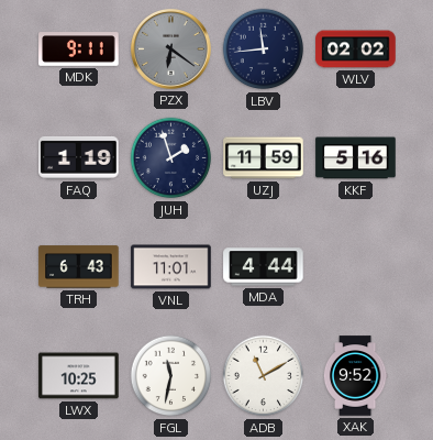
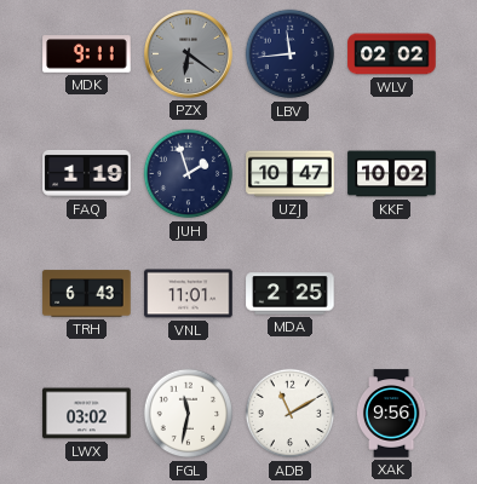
UZJ: 11:59 -> 10:47 (291, 174)
KKF: 5:16 -> 10:02 (392, 174)
MDA: 4:44 -> 2:25 (291, 294)
LWX: 10:25 -> 03:02 (87, 414)
XAK: 9:52 -> 9:56 (391, 414)
